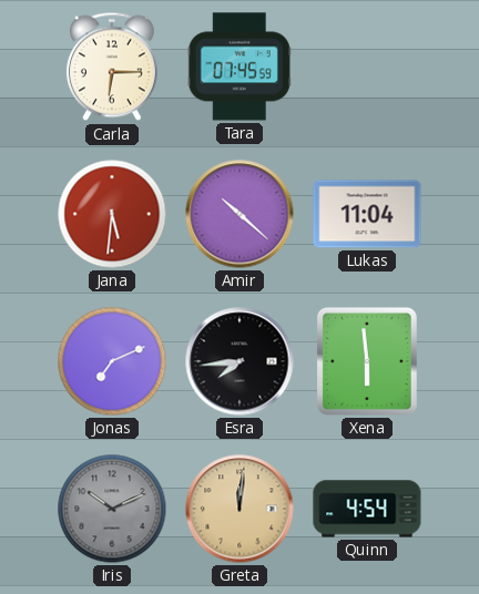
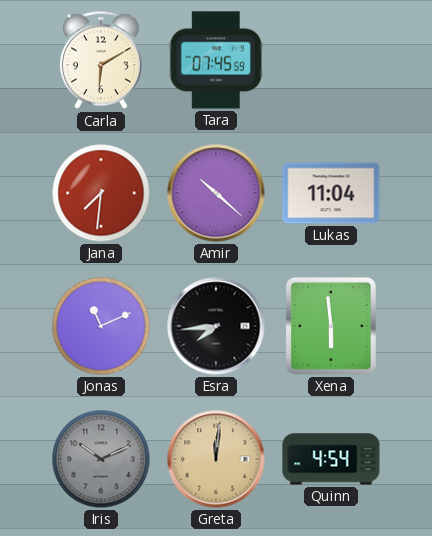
Carla: 6:15 -> 6:10 (101, 60)
Jana: 5:31 -> 7:31 (101, 193)
Jonas: 7:11 -> 11:11 (101, 326)
